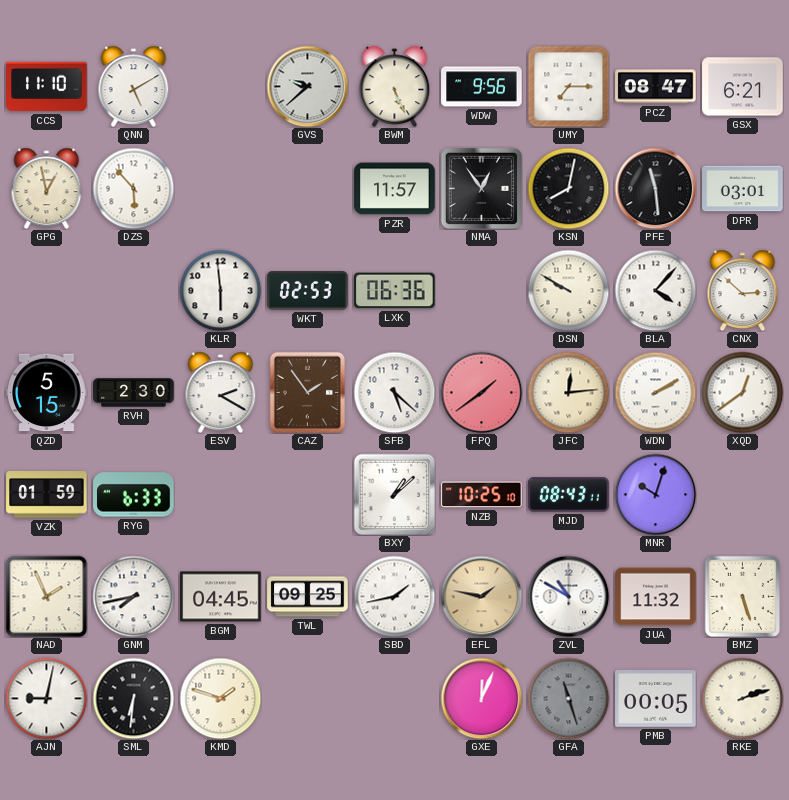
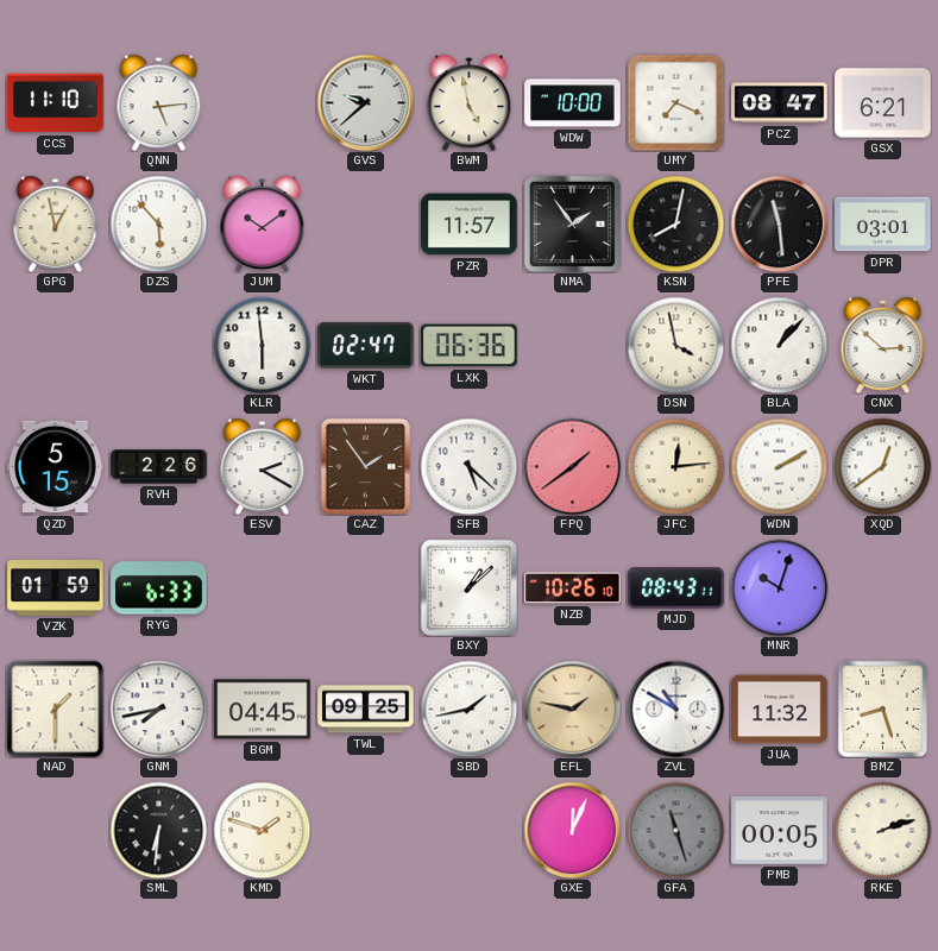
QNN: 5:10 -> 5:14 (159, 102)
BWM: 5:26 -> 4:58 (470, 102)
WDW: 9:56 -> 10:00 (573, 103)
UMY: 7:15 -> 7:19 (675, 102)
JUM: none -> 10:09 (263, 223)
NMA: 12:54 -> 1:54 (572, 223)
WKT: 02:53 -> 02:47 (366, 346)
DSN: 9:50 -> 3:58 (675, 345)
BLA: 4:07 -> 1:07 (779, 345)
RVH: 2:30 -> 2:26 (159, 467)
NZB: 10:25 -> 10:26 (573, 588)
NAD: 1:56 -> 1:30 (55, 708)
BMZ: 5:27 -> 8:27 (883, 708)
AJN: 9:02 -> none (46, 698)
